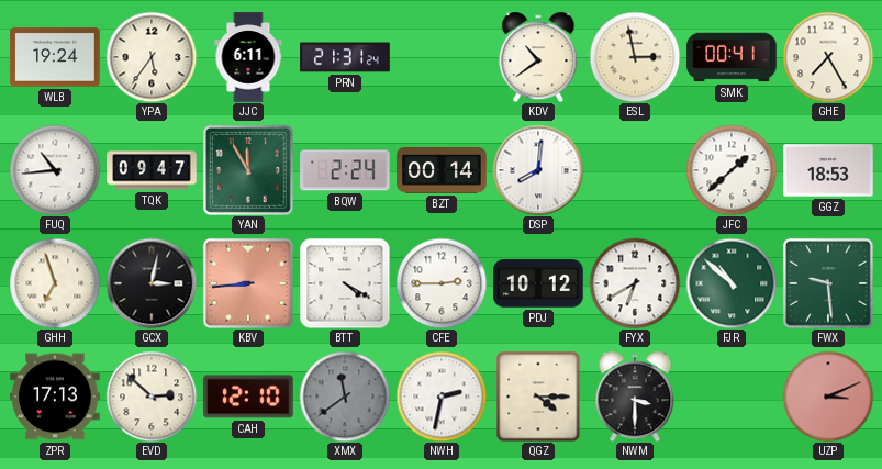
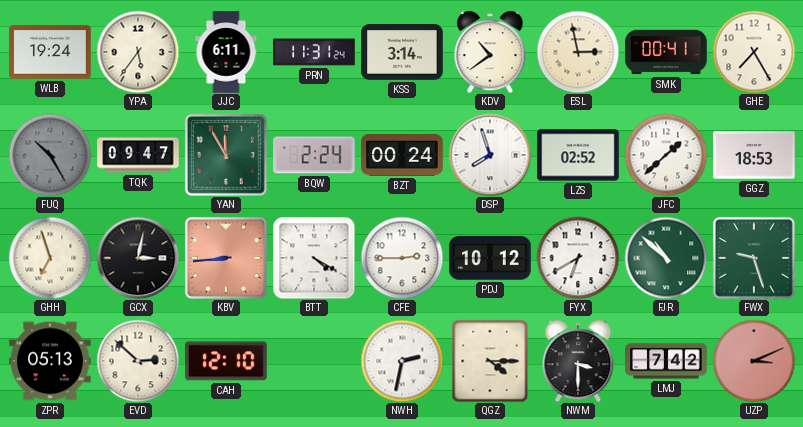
PRN: 21:31 -> 11:31 (314, 52)
KSS: none -> 3:14 (402, 52)
FUQ: 10:44 -> 10:25 (50, 155)
FUQ dial: white -> grey (50, 155)
BZT: 00:14 -> 00:24 (402, 156)
DSP: 8:01 -> 7:57 (490, 155)
LZS: none -> 02:52 (578, 155)
FWX: 9:29 -> 9:27 (754, 258)
ZPR: 17:13 -> 05:13 (50, 361)
XMX: 11:39 -> none (345, 397)
LMJ: none -> 7:42 (666, 361)
